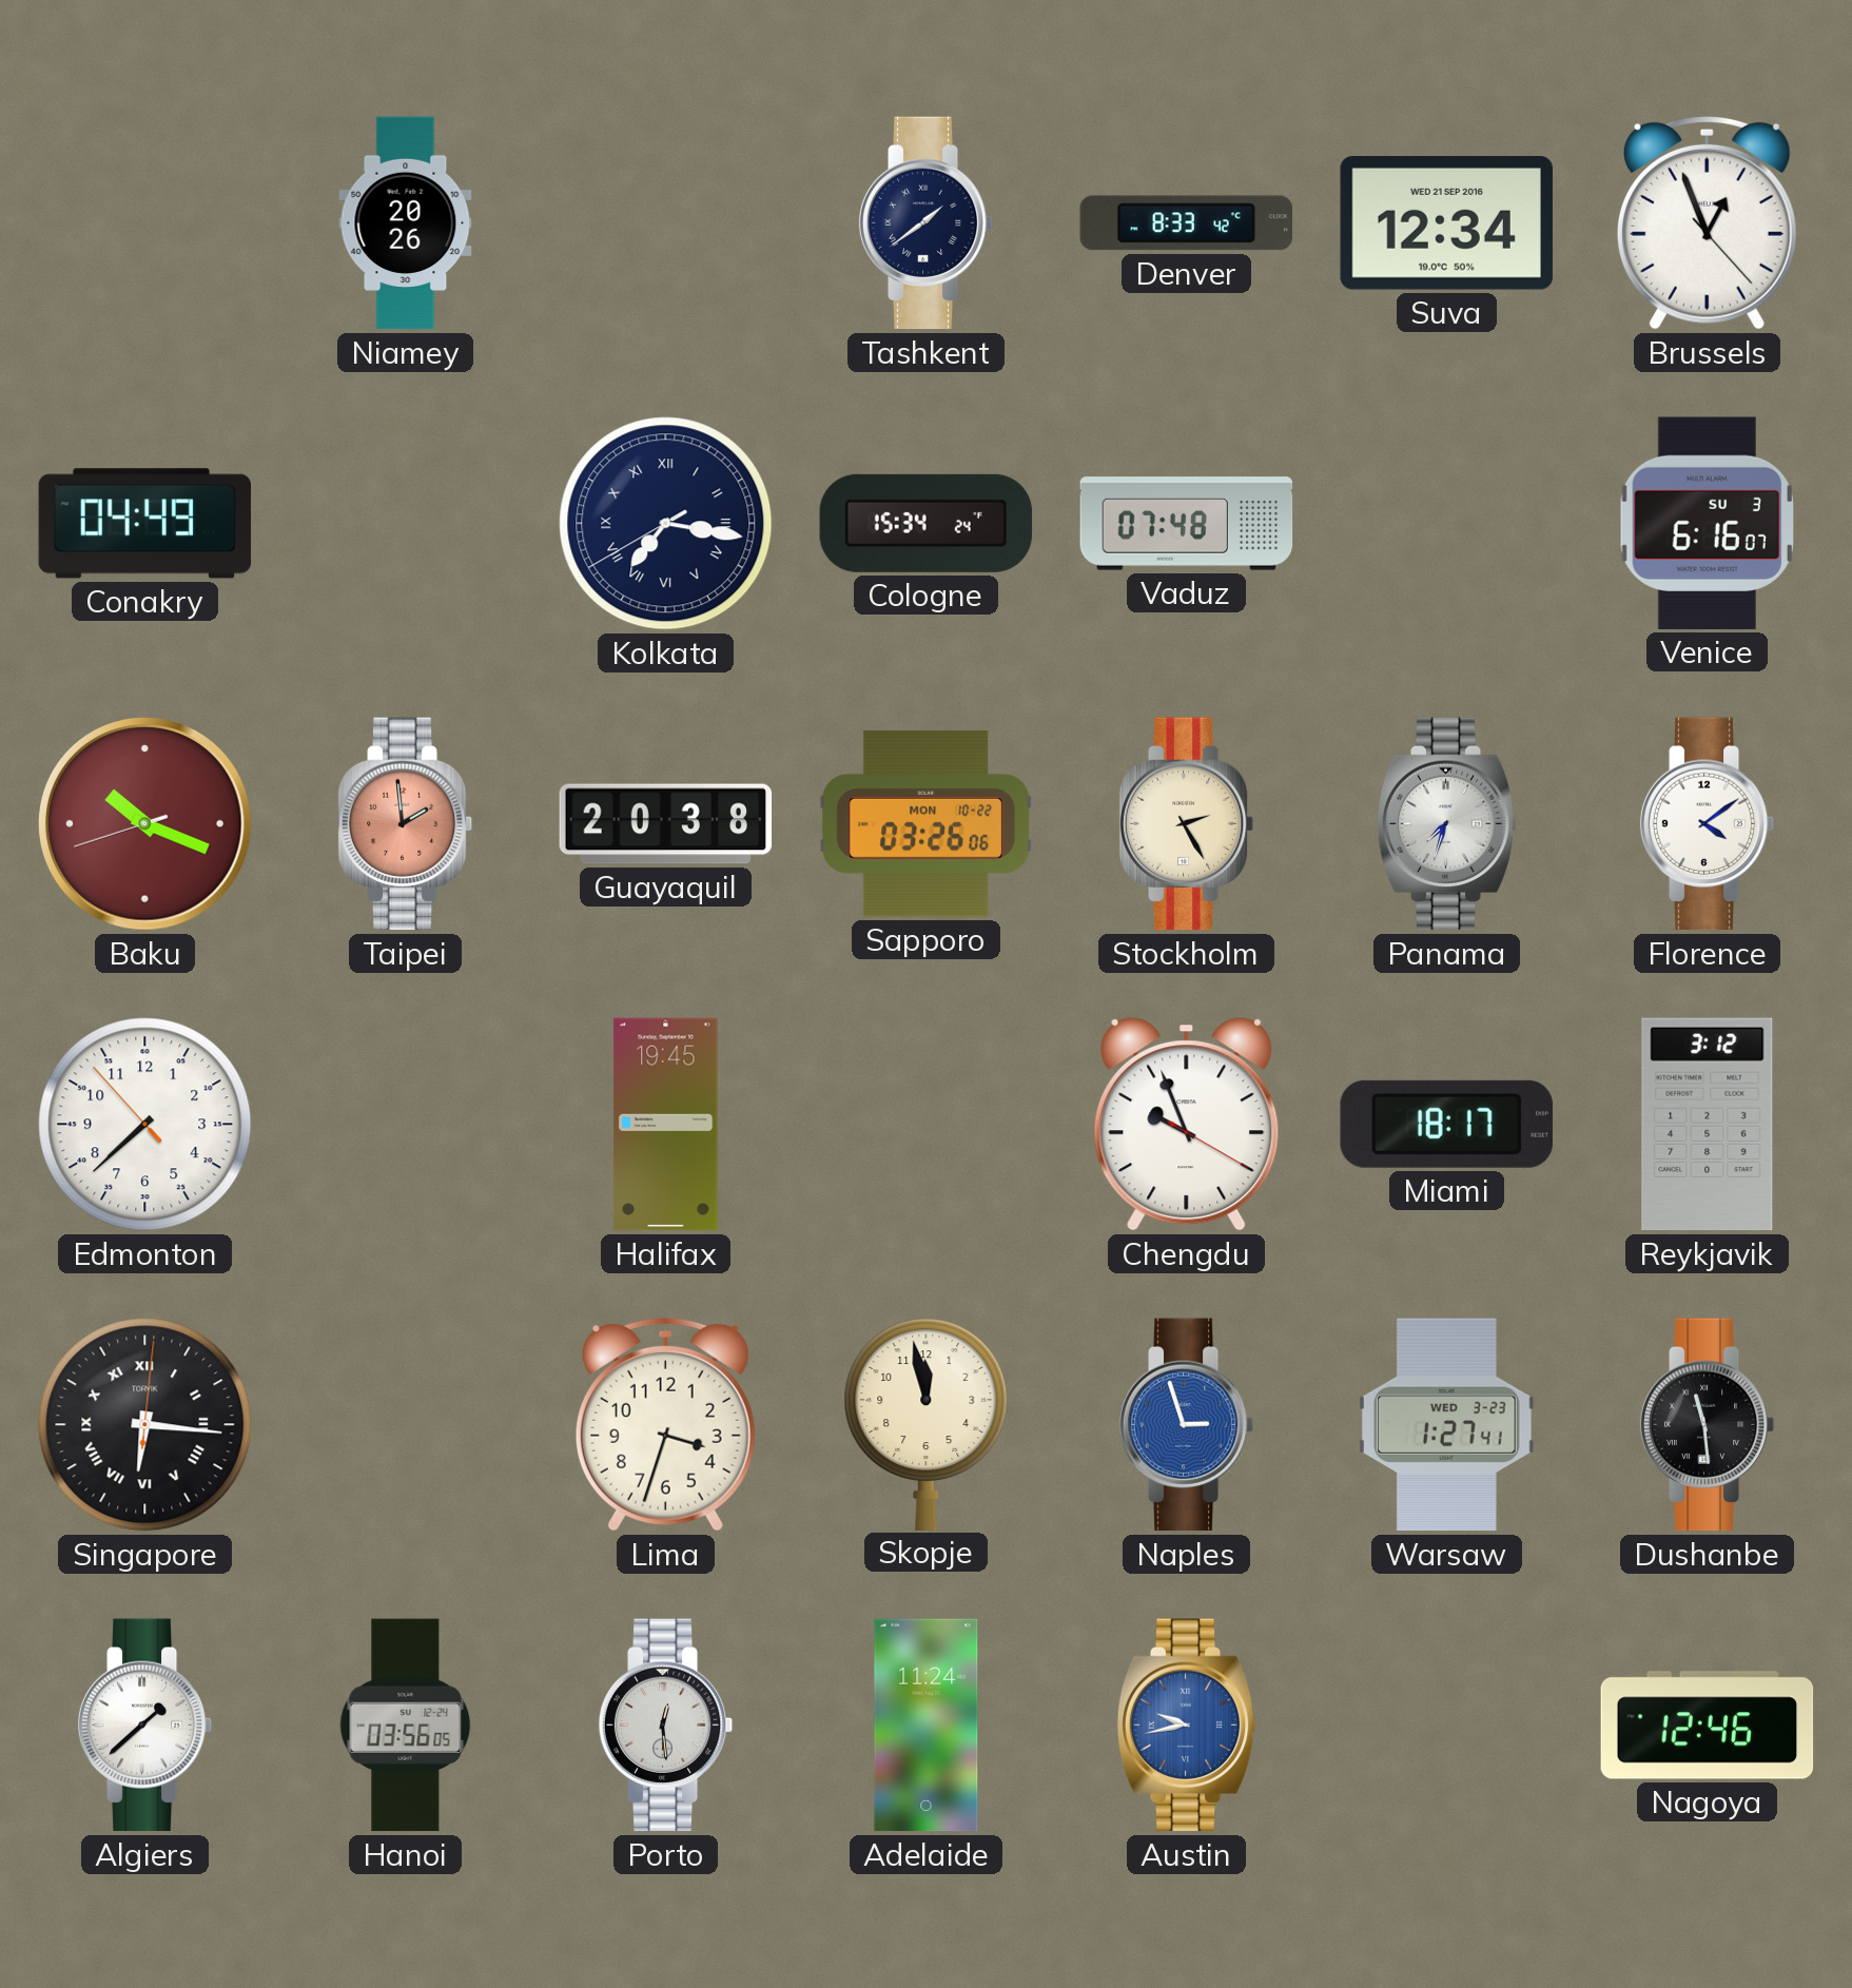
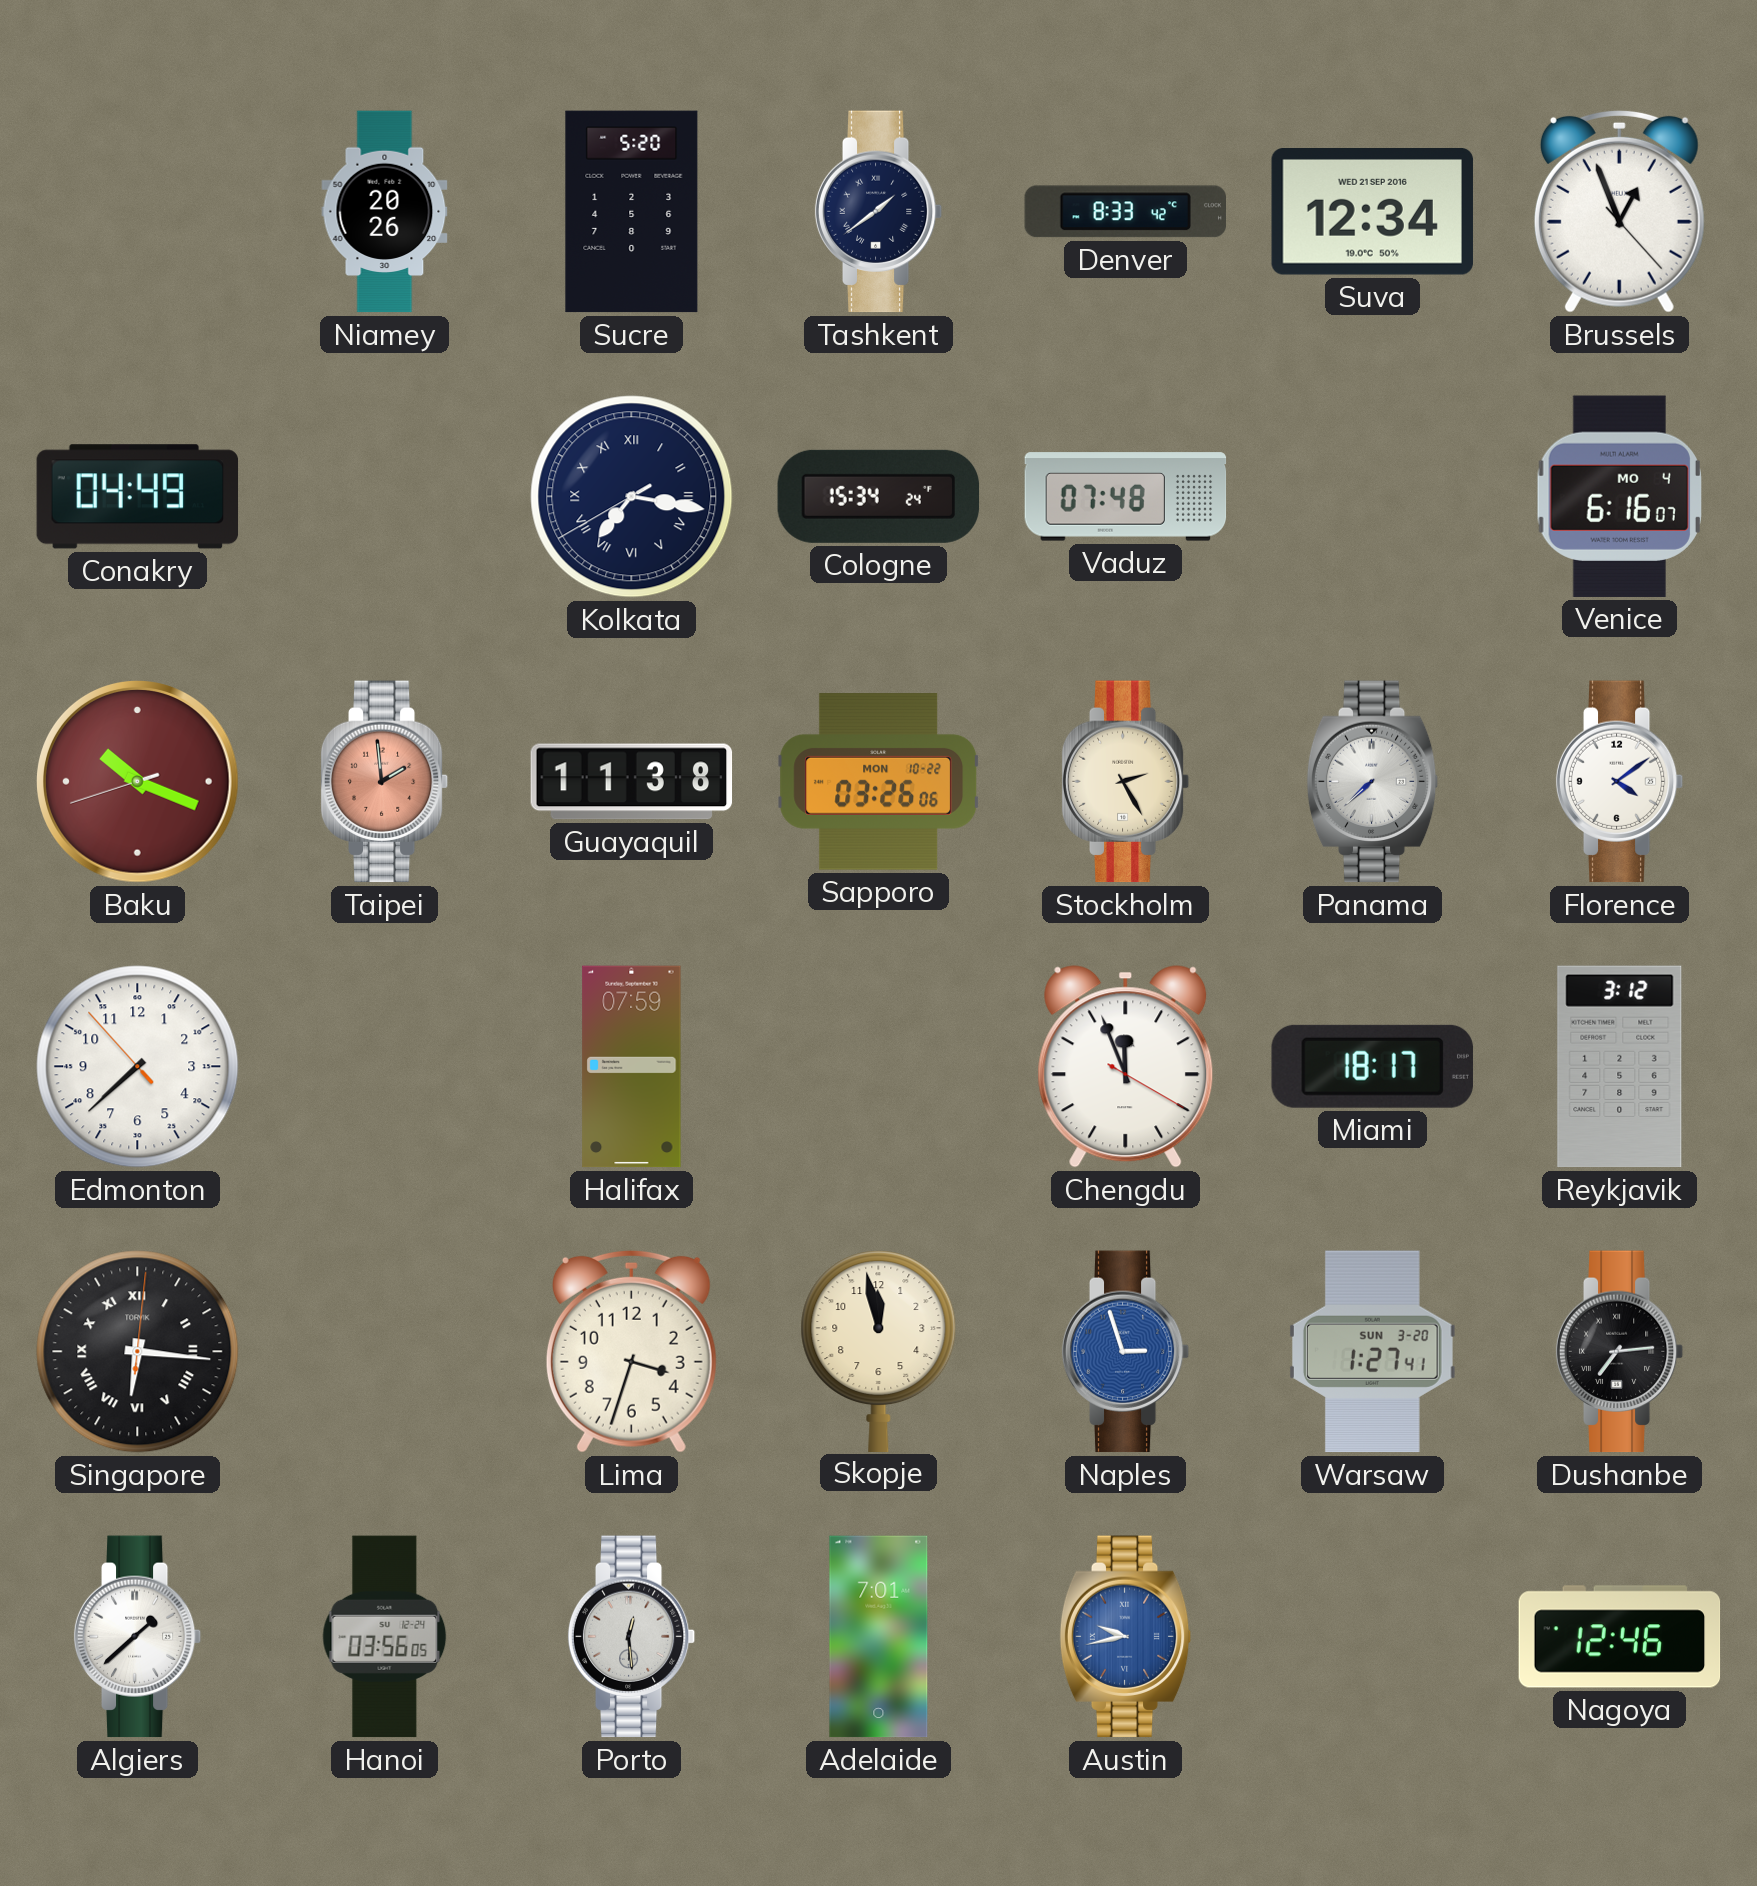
Sucre: none -> 5:20 (632, 212)
Venice date: SU 3 -> MO 4 (1619, 496)
Guayaquil: 20:38 -> 11:38 (632, 782)
Panama: 7:33 -> 7:38 (1373, 782)
Halifax: 19:45 -> 07:59 (632, 1067)
Chengdu: 9:56 -> 11:56 (1126, 1067)
Warsaw date: WED 3-23 -> SUN 3-20 (1372, 1352)
Dushanbe: 11:29 -> 7:14 (1620, 1352)
Adelaide: 11:24 -> 7:01 (879, 1637)
